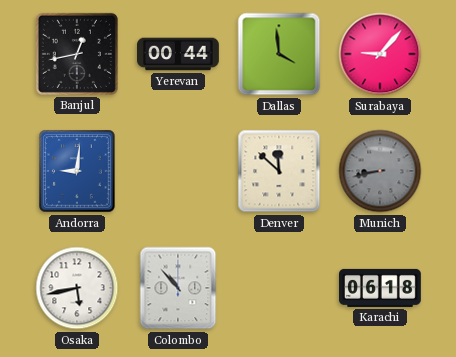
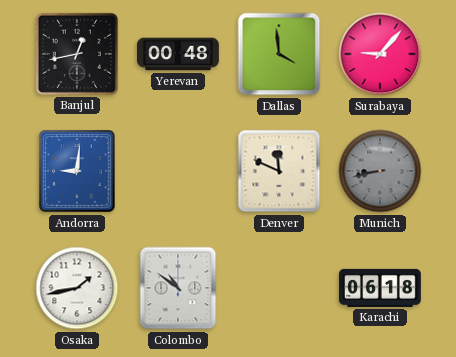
Yerevan: 00:44 -> 00:48 (178, 54)
Denver: 11:52 -> 11:49 (279, 171)
Osaka: 5:43 -> 1:43 (77, 288)
Colombo: 10:53 -> 10:51 (178, 288)
